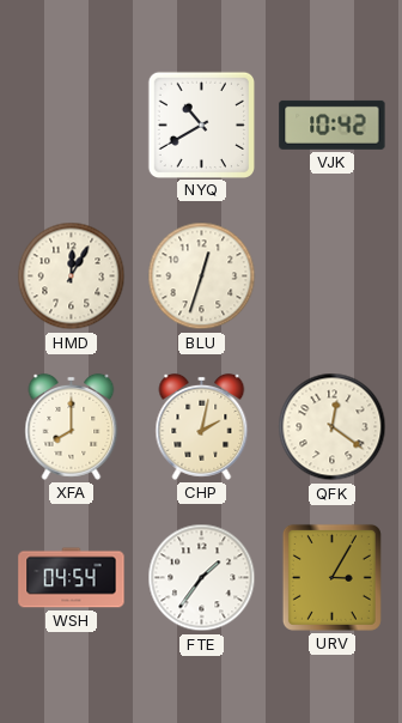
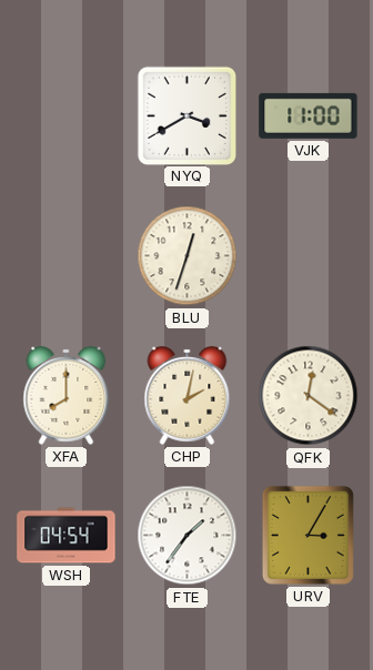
NYQ: 10:40 -> 3:40 (186, 115)
VJK: 10:42 -> 11:00 (309, 115)
HMD: 12:05 -> none (72, 277)
